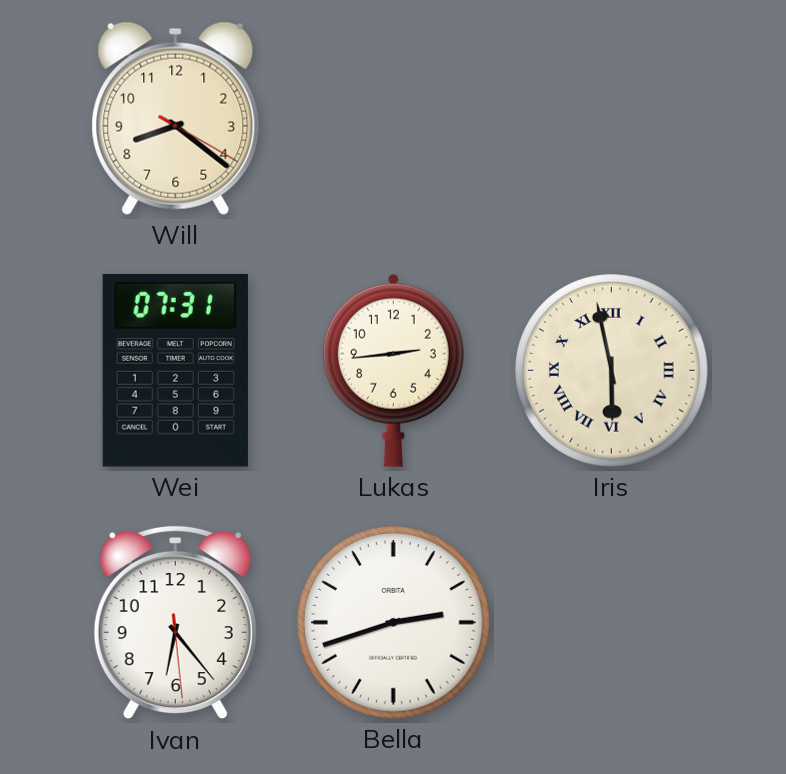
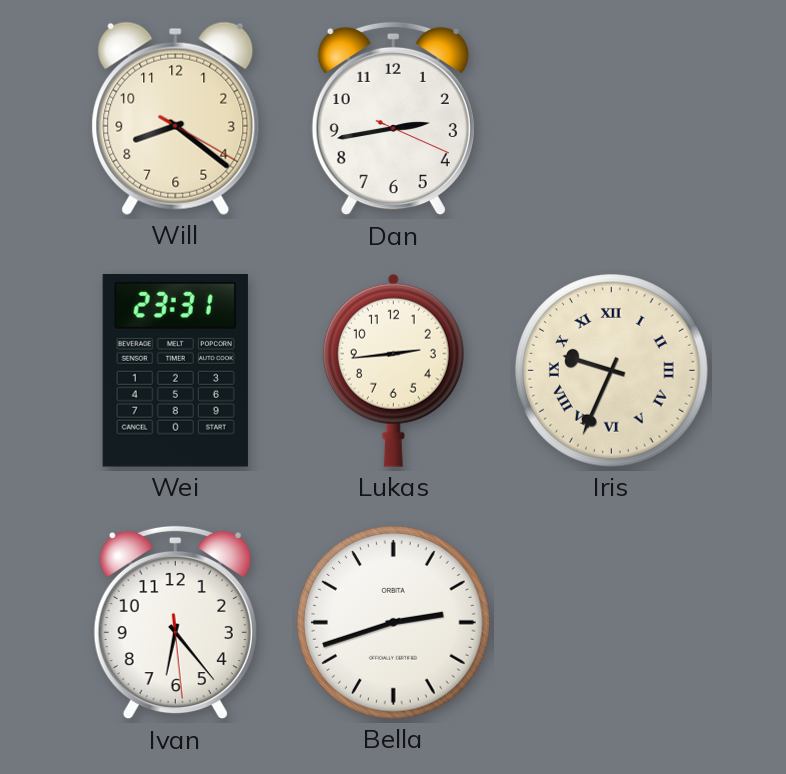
Dan: none -> 2:43 (393, 119)
Wei: 07:31 -> 23:31 (175, 371)
Iris: 5:58 -> 9:34 (612, 371)
